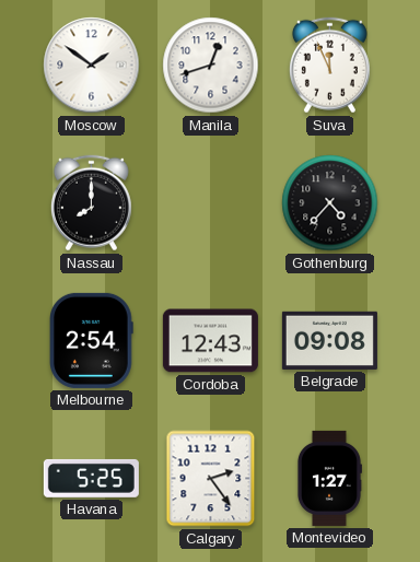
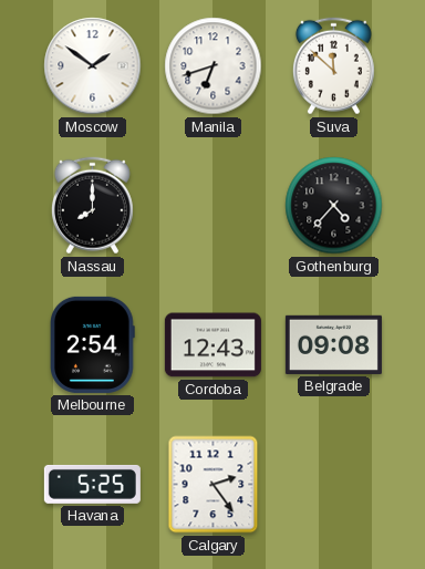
Manila: 12:42 -> 6:42 (214, 66)
Suva: 11:56 -> 11:52 (333, 66)
Montevideo: 1:27 -> none (329, 478)
